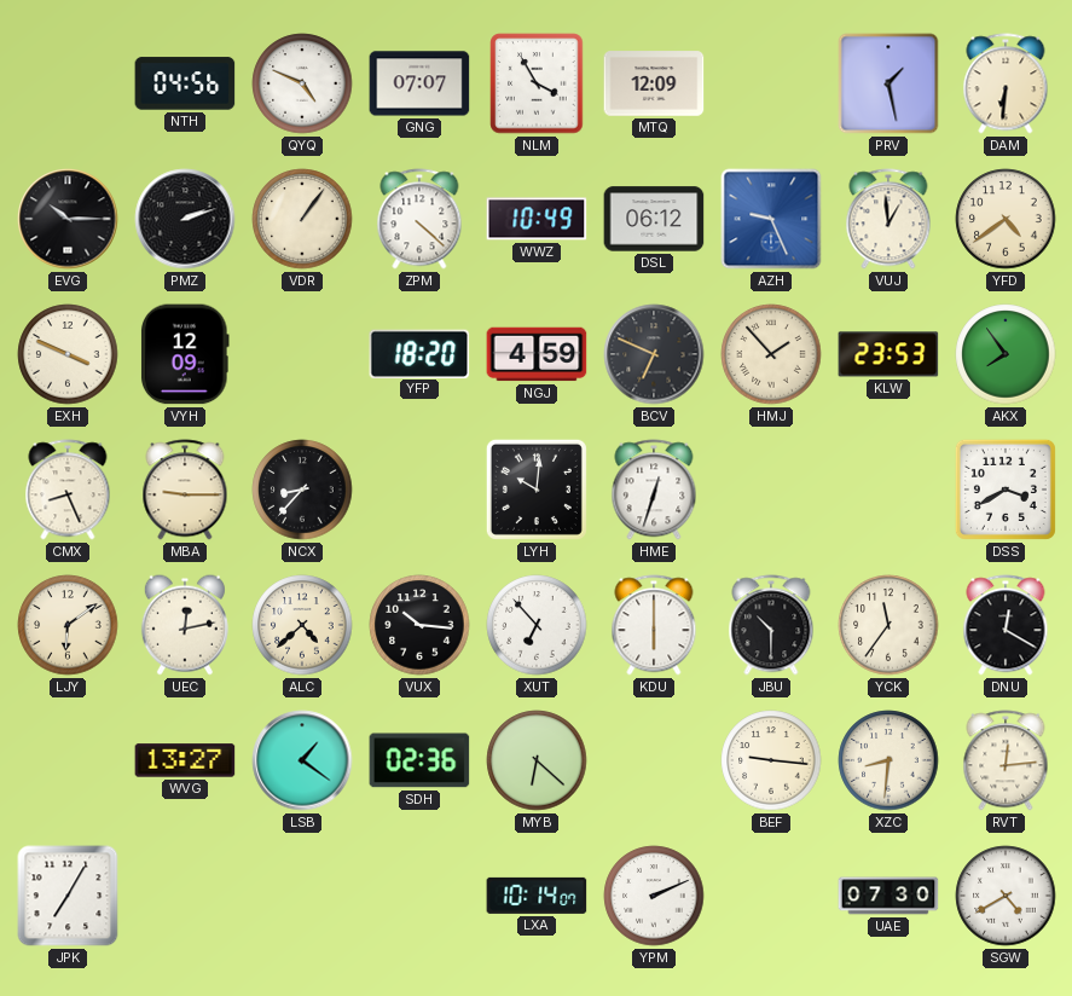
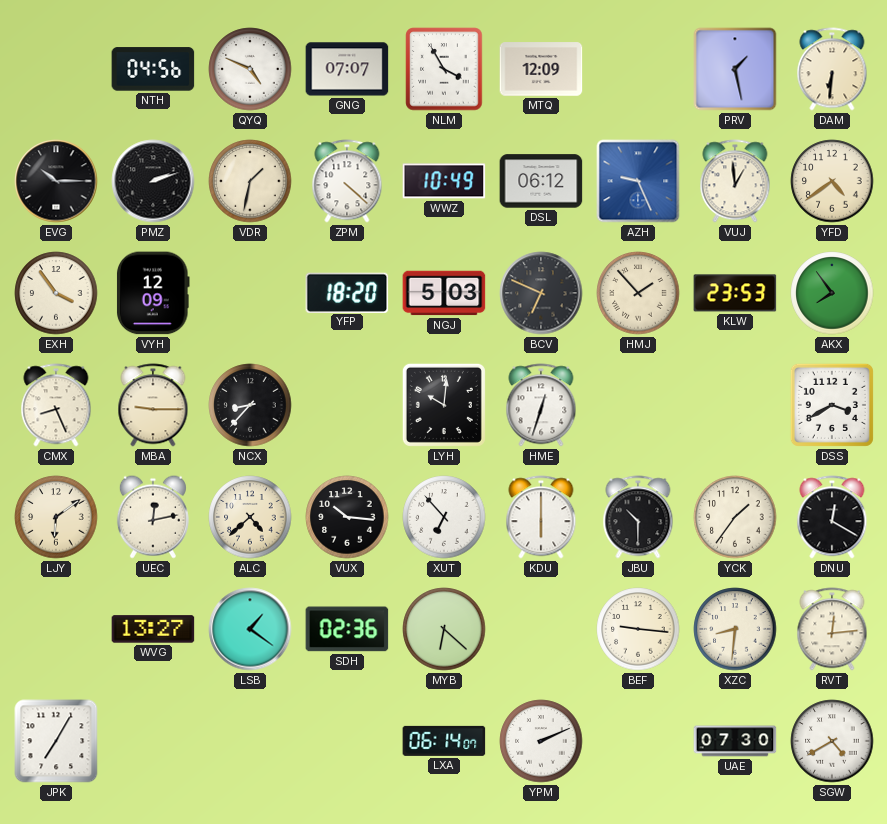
VDR: 1:06 -> 1:32 (250, 181)
EXH: 3:49 -> 3:54 (56, 293)
NGJ: 4:59 -> 5:03 (444, 293)
YCK: 11:36 -> 1:36 (735, 517)
LXA: 10:14 -> 06:14 (444, 741)
